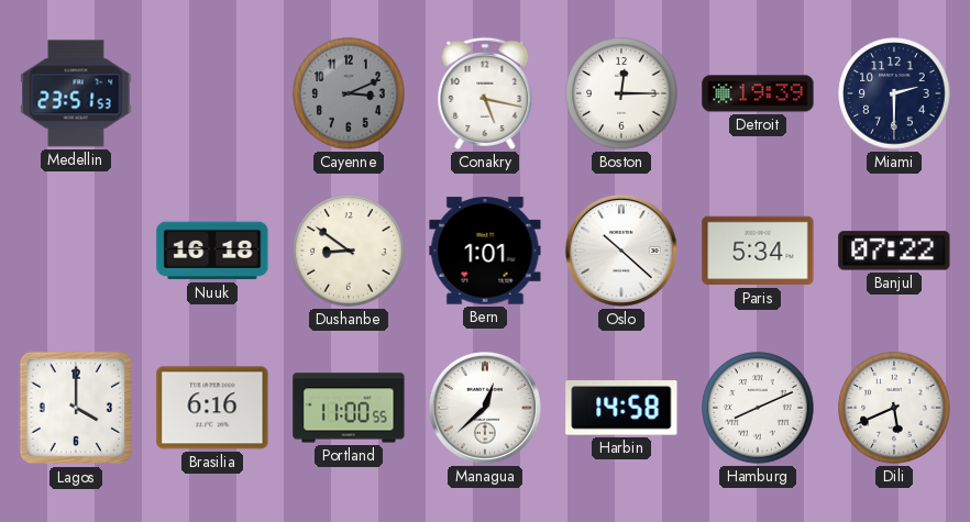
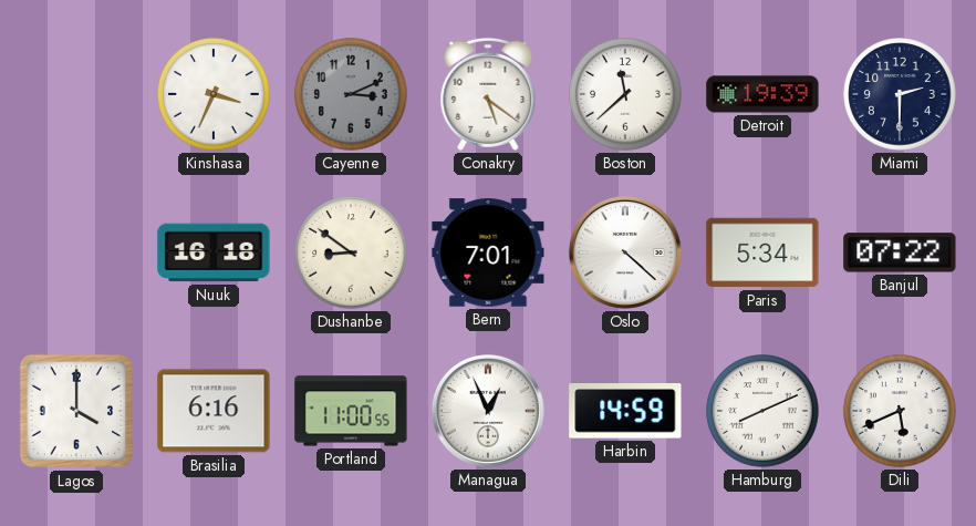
Medellin: 23:51 -> none (76, 93)
Kinshasa: none -> 3:34 (214, 94)
Conakry: 5:17 -> 5:21 (488, 94)
Boston: 12:15 -> 11:38 (625, 94)
Bern: 1:01 -> 7:01 (488, 252)
Oslo: 10:22 -> 4:22 (625, 252)
Managua: 12:38 -> 12:56 (488, 411)
Harbin: 14:58 -> 14:59 (625, 411)
